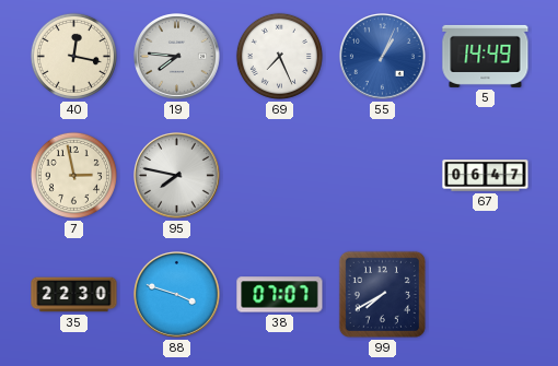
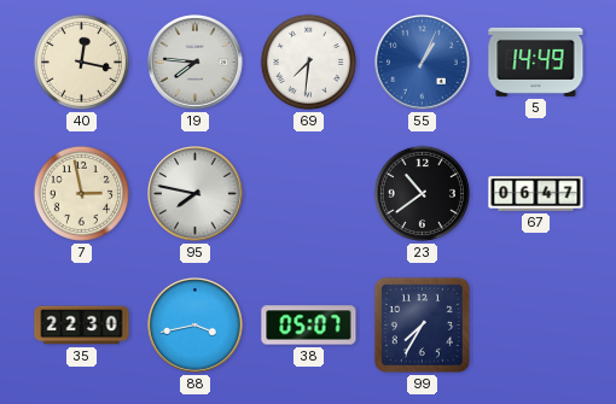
69: 7:26 -> 7:31 (308, 62)
23: none -> 10:39 (422, 193)
88: 3:48 -> 3:43 (196, 326)
38: 07:07 -> 05:07 (309, 326)
99: 7:40 -> 7:35 (422, 324)
